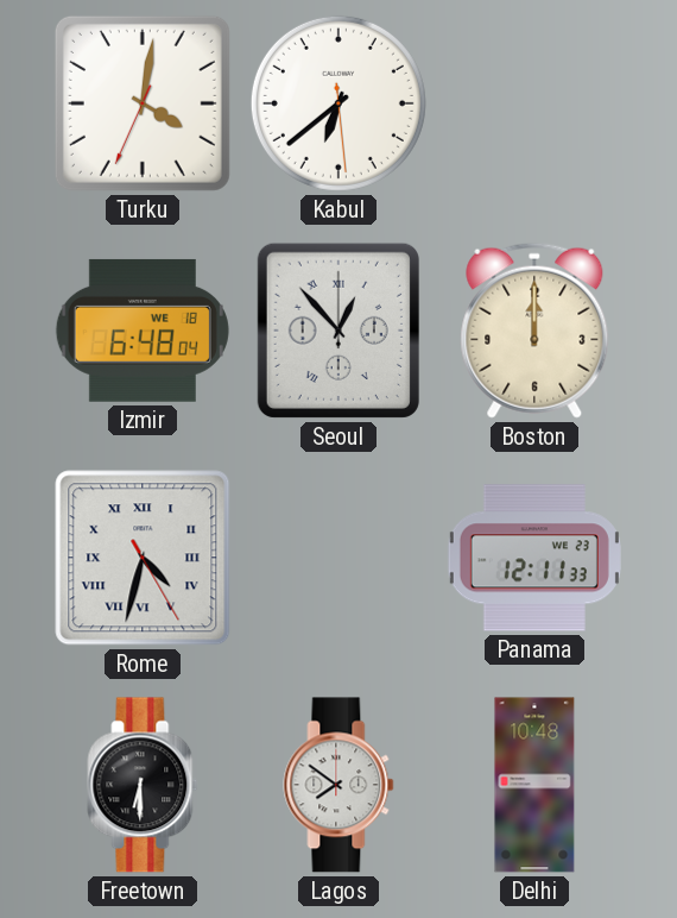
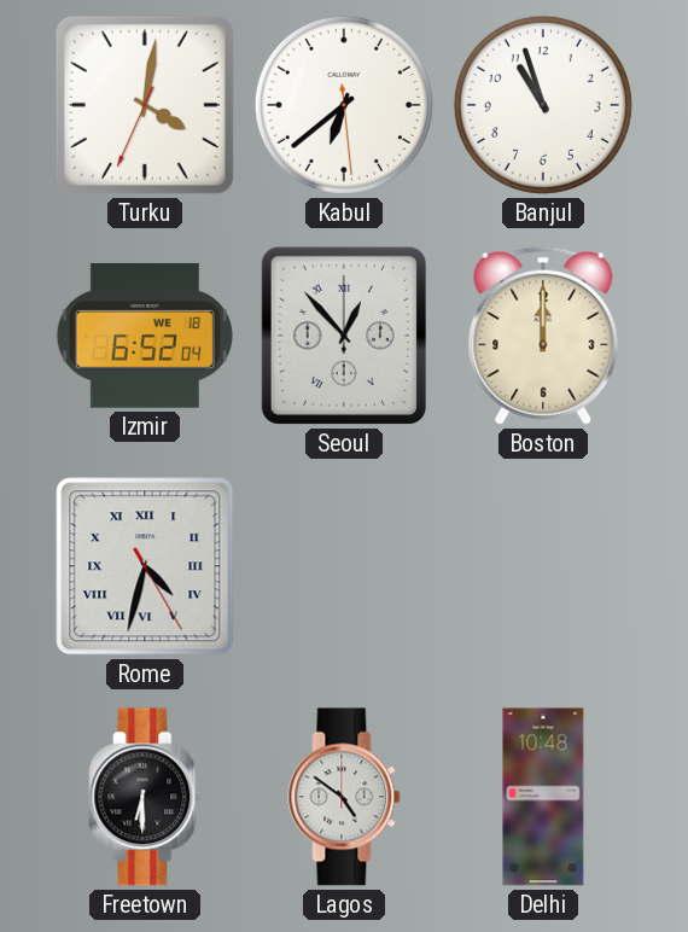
Banjul: none -> 10:57 (543, 105)
Izmir: 6:48 -> 6:52 (145, 336)
Panama: 12:11 -> none (534, 558)
Lagos: 7:51 -> 4:51 (344, 797)
